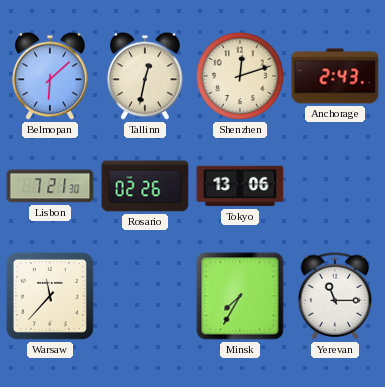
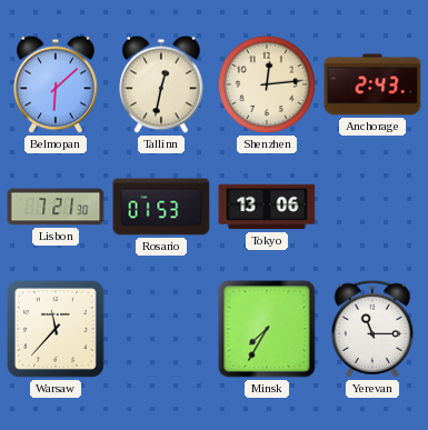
Shenzhen: 12:12 -> 12:14 (267, 84)
Rosario: 02:26 -> 01:53 (161, 207)
